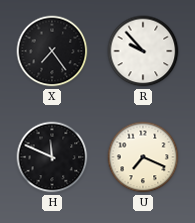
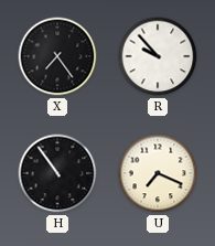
H: 11:49 -> 10:54 (57, 173)
